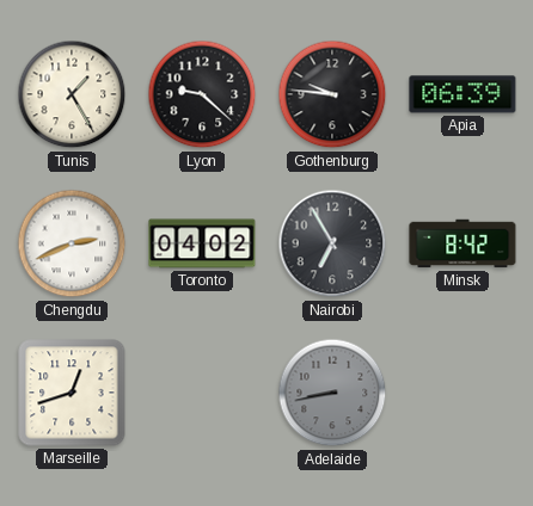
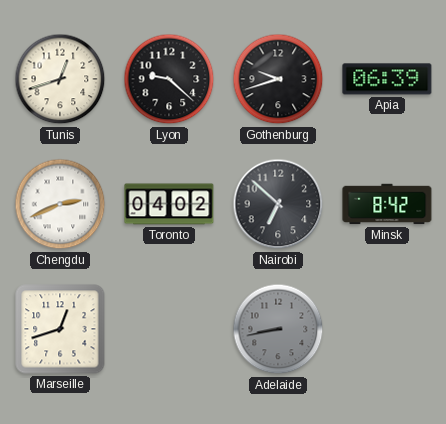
Tunis: 1:25 -> 12:42 (60, 79)
Gothenburg: 9:46 -> 9:42 (278, 79)
Nairobi: 6:55 -> 6:52 (278, 204)
